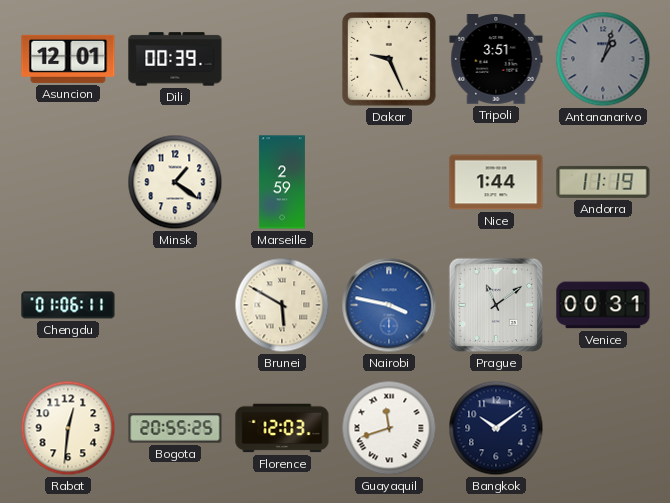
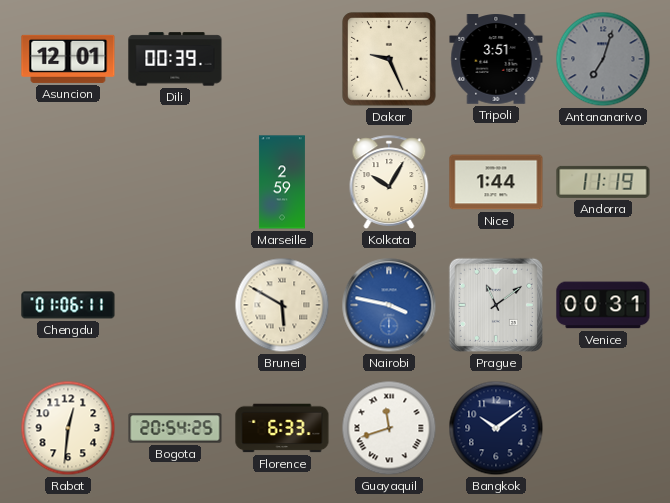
Antananarivo: 1:03 -> 7:03 (603, 59)
Minsk: 1:21 -> none (175, 182)
Kolkata: none -> 10:05 (389, 182)
Bogota: 20:55 -> 20:54 (175, 428)
Florence: 12:03 -> 6:33 (282, 428)
